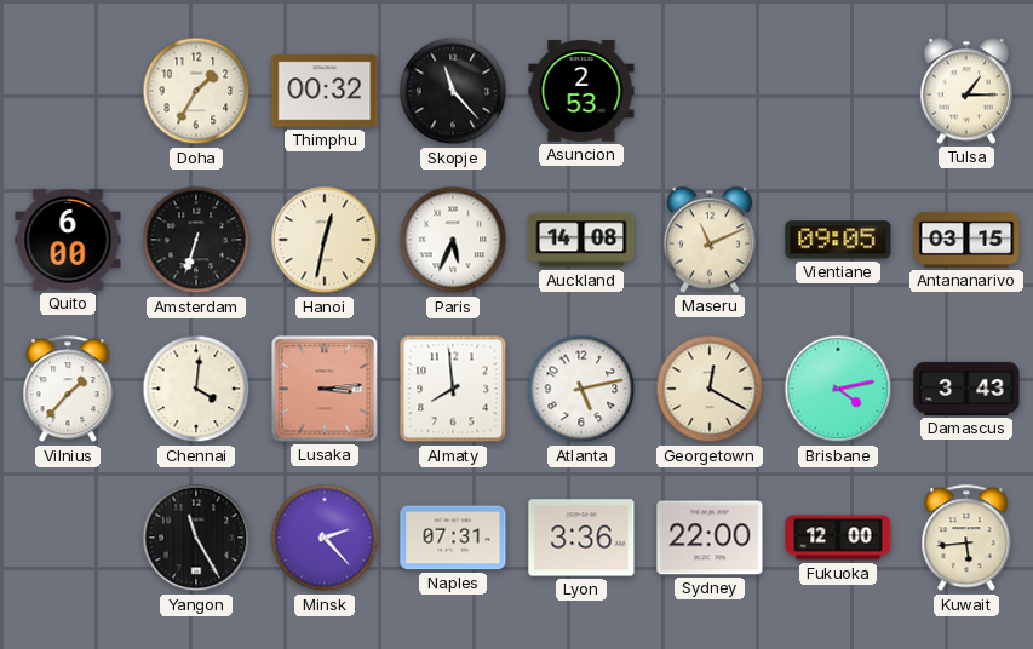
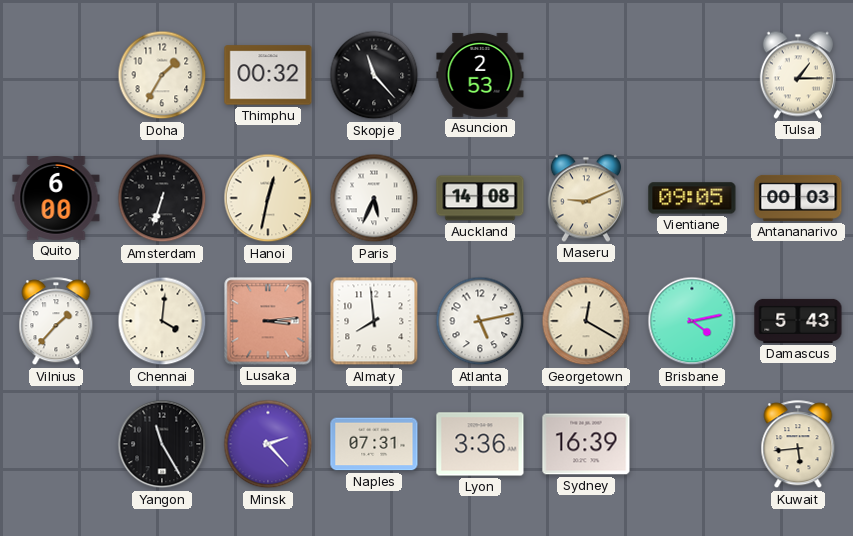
Maseru: 11:11 -> 9:11 (586, 198)
Antananarivo: 03:15 -> 00:03 (798, 198)
Damascus: 3:43 -> 5:43 (798, 321)
Sydney: 22:00 -> 16:39 (586, 444)
Fukuoka: 12:00 -> none (838, 538)
